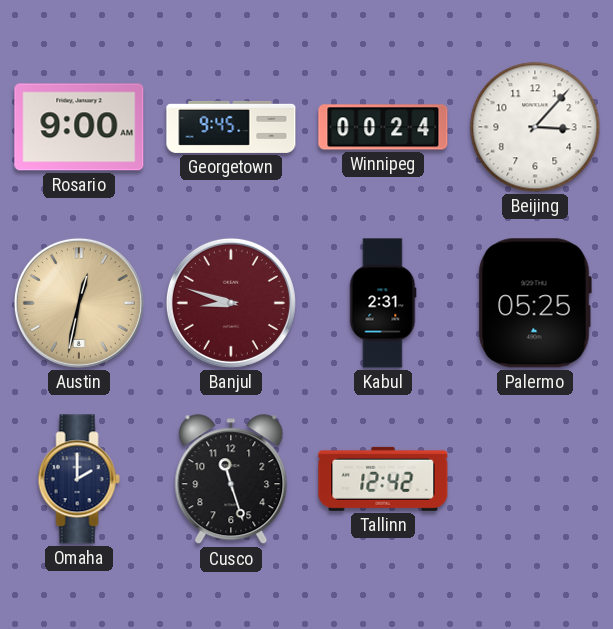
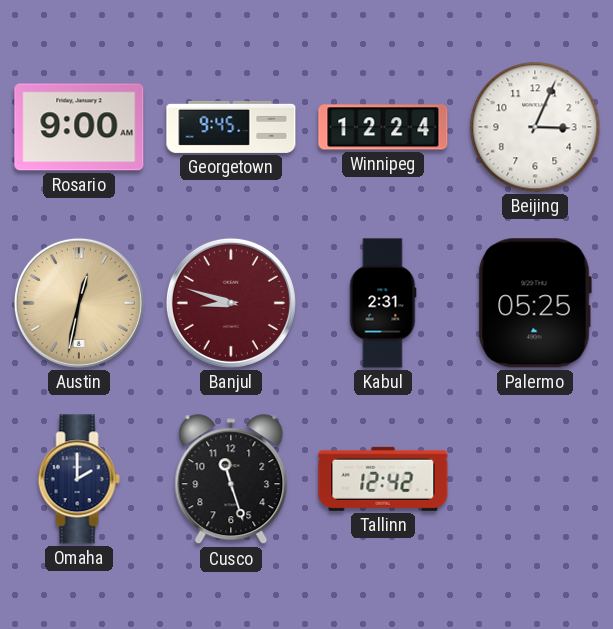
Winnipeg: 00:24 -> 12:24 (383, 127)
Beijing: 3:07 -> 3:04 (535, 127)
